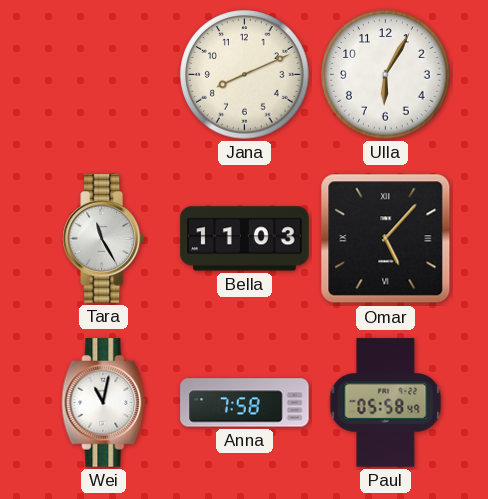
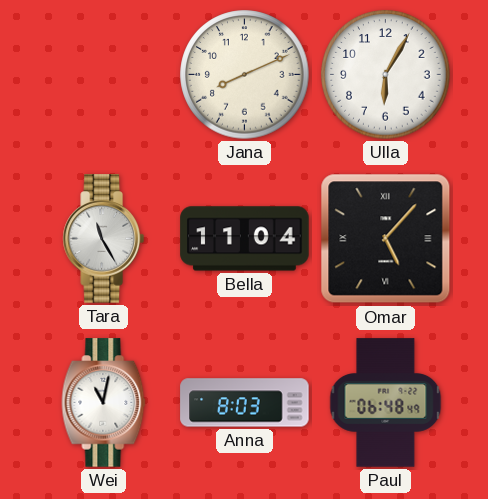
Bella: 11:03 -> 11:04 (245, 239)
Anna: 7:58 -> 8:03 (245, 403)
Paul: 05:58 -> 06:48 (386, 403)
